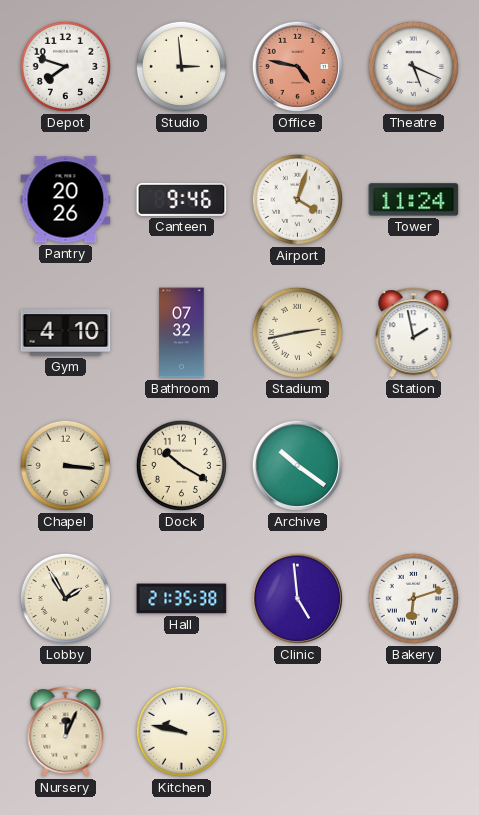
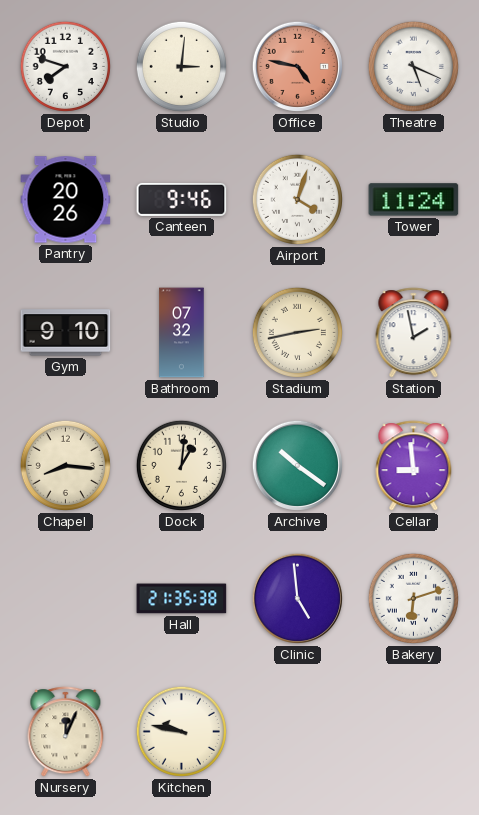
Studio: 2:59 -> 3:01 (181, 66)
Gym: 4:10 -> 9:10 (66, 333)
Chapel: 3:16 -> 8:16 (65, 465)
Dock: 10:20 -> 1:01 (181, 465)
Cellar: none -> 8:59 (414, 466)
Lobby: 1:55 -> none (65, 598)
